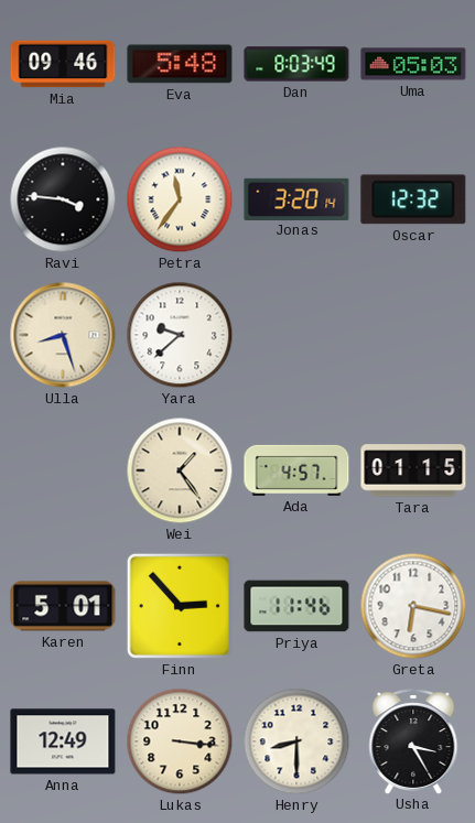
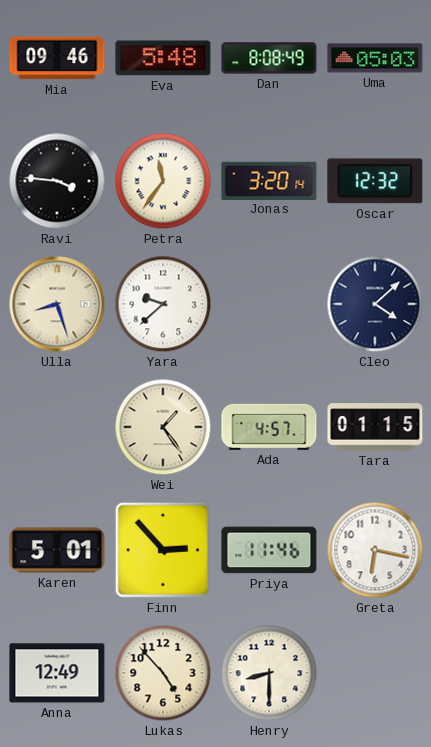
Dan: 8:03 -> 8:08 (269, 58)
Cleo: none -> 4:08 (375, 304)
Lukas: 3:16 -> 4:53 (163, 673)
Usha: 3:25 -> none (413, 741)
